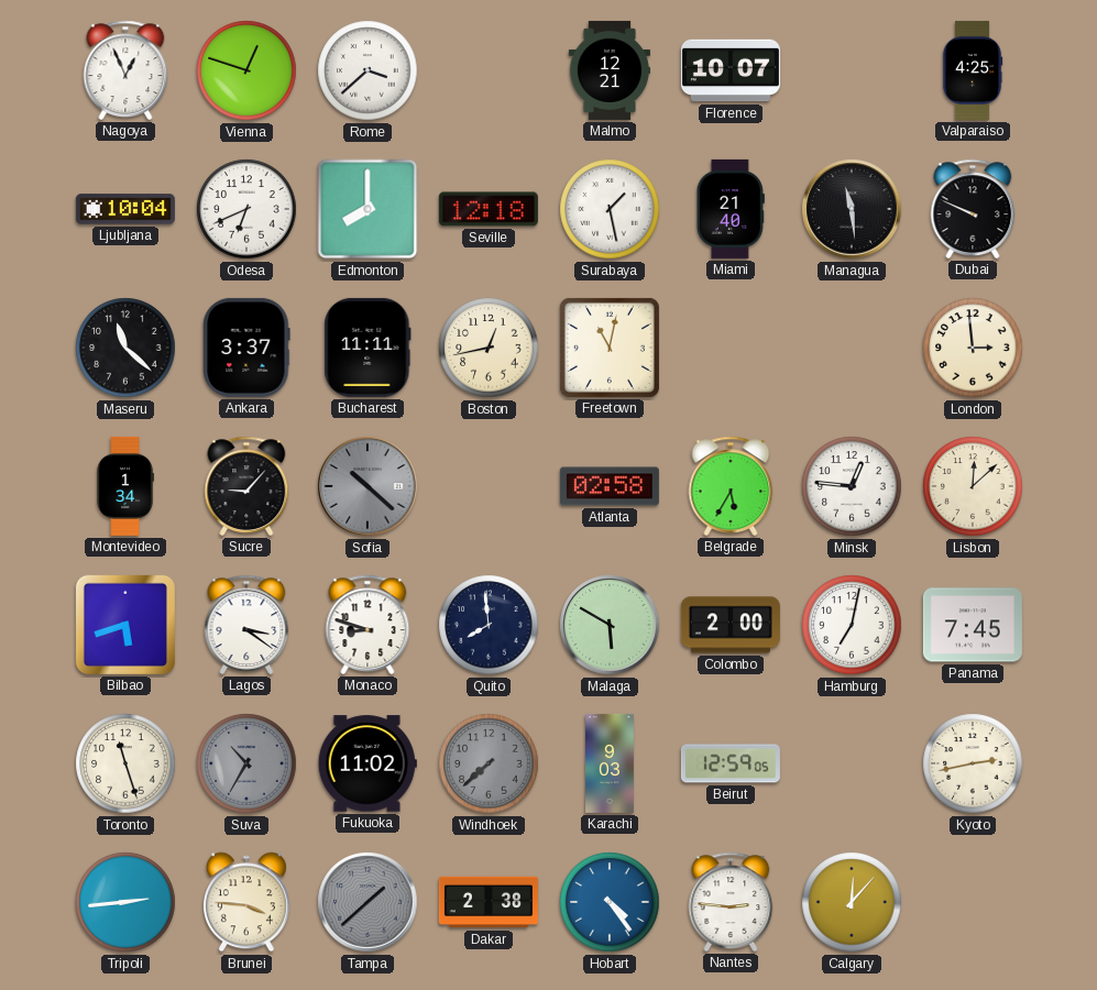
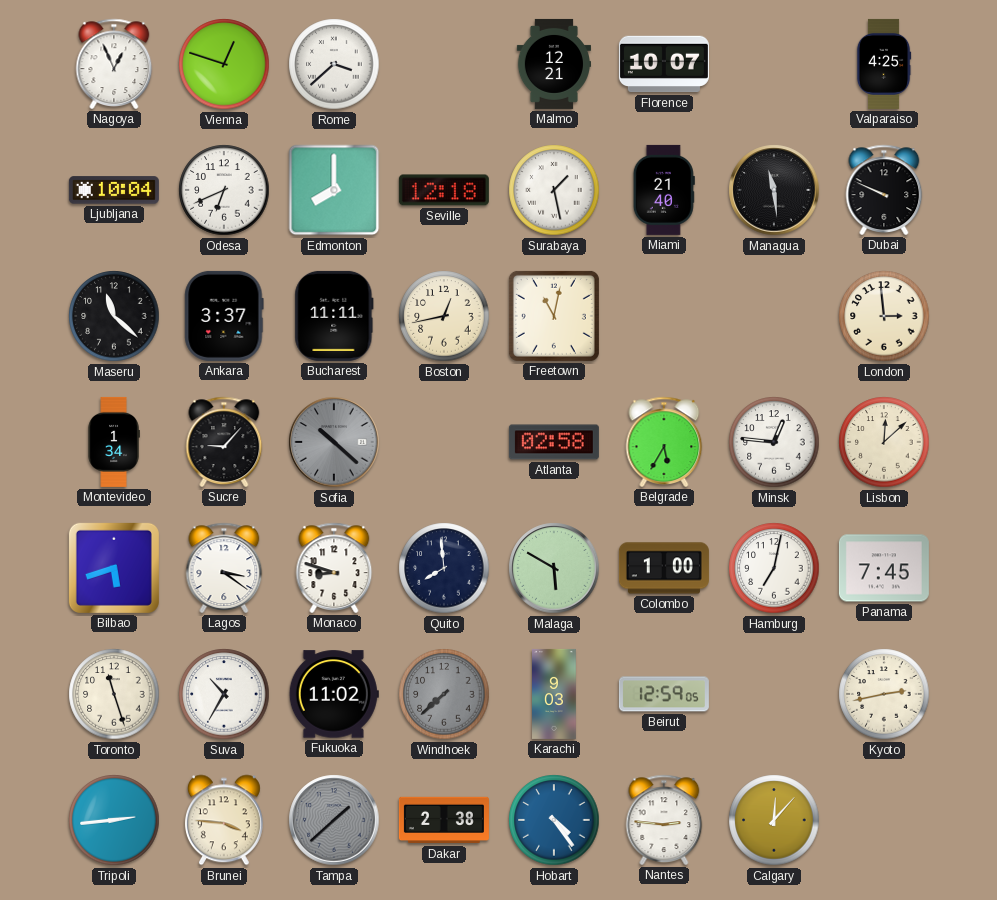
Colombo: 2:00 -> 1:00 (664, 568)
Suva dial: grey -> white (224, 694)
